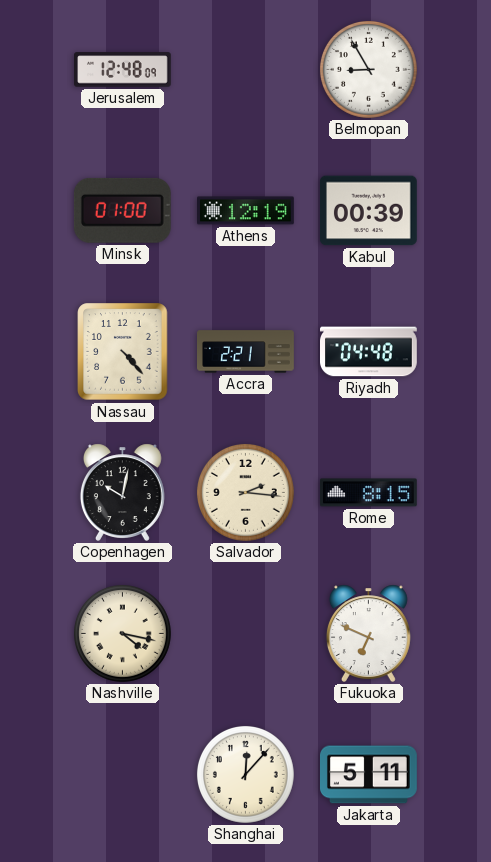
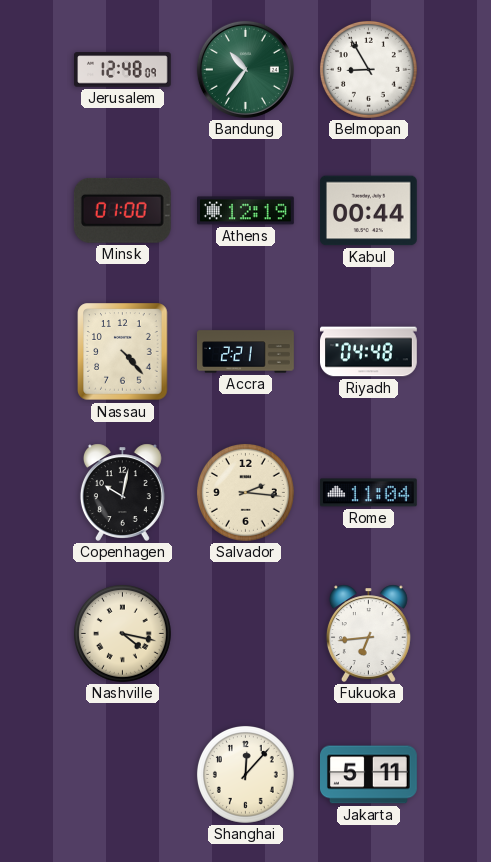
Bandung: none -> 10:36 (245, 69)
Kabul: 00:39 -> 00:44 (368, 211)
Rome: 8:15 -> 11:04 (368, 493)
Fukuoka: 6:49 -> 6:44 (368, 633)
